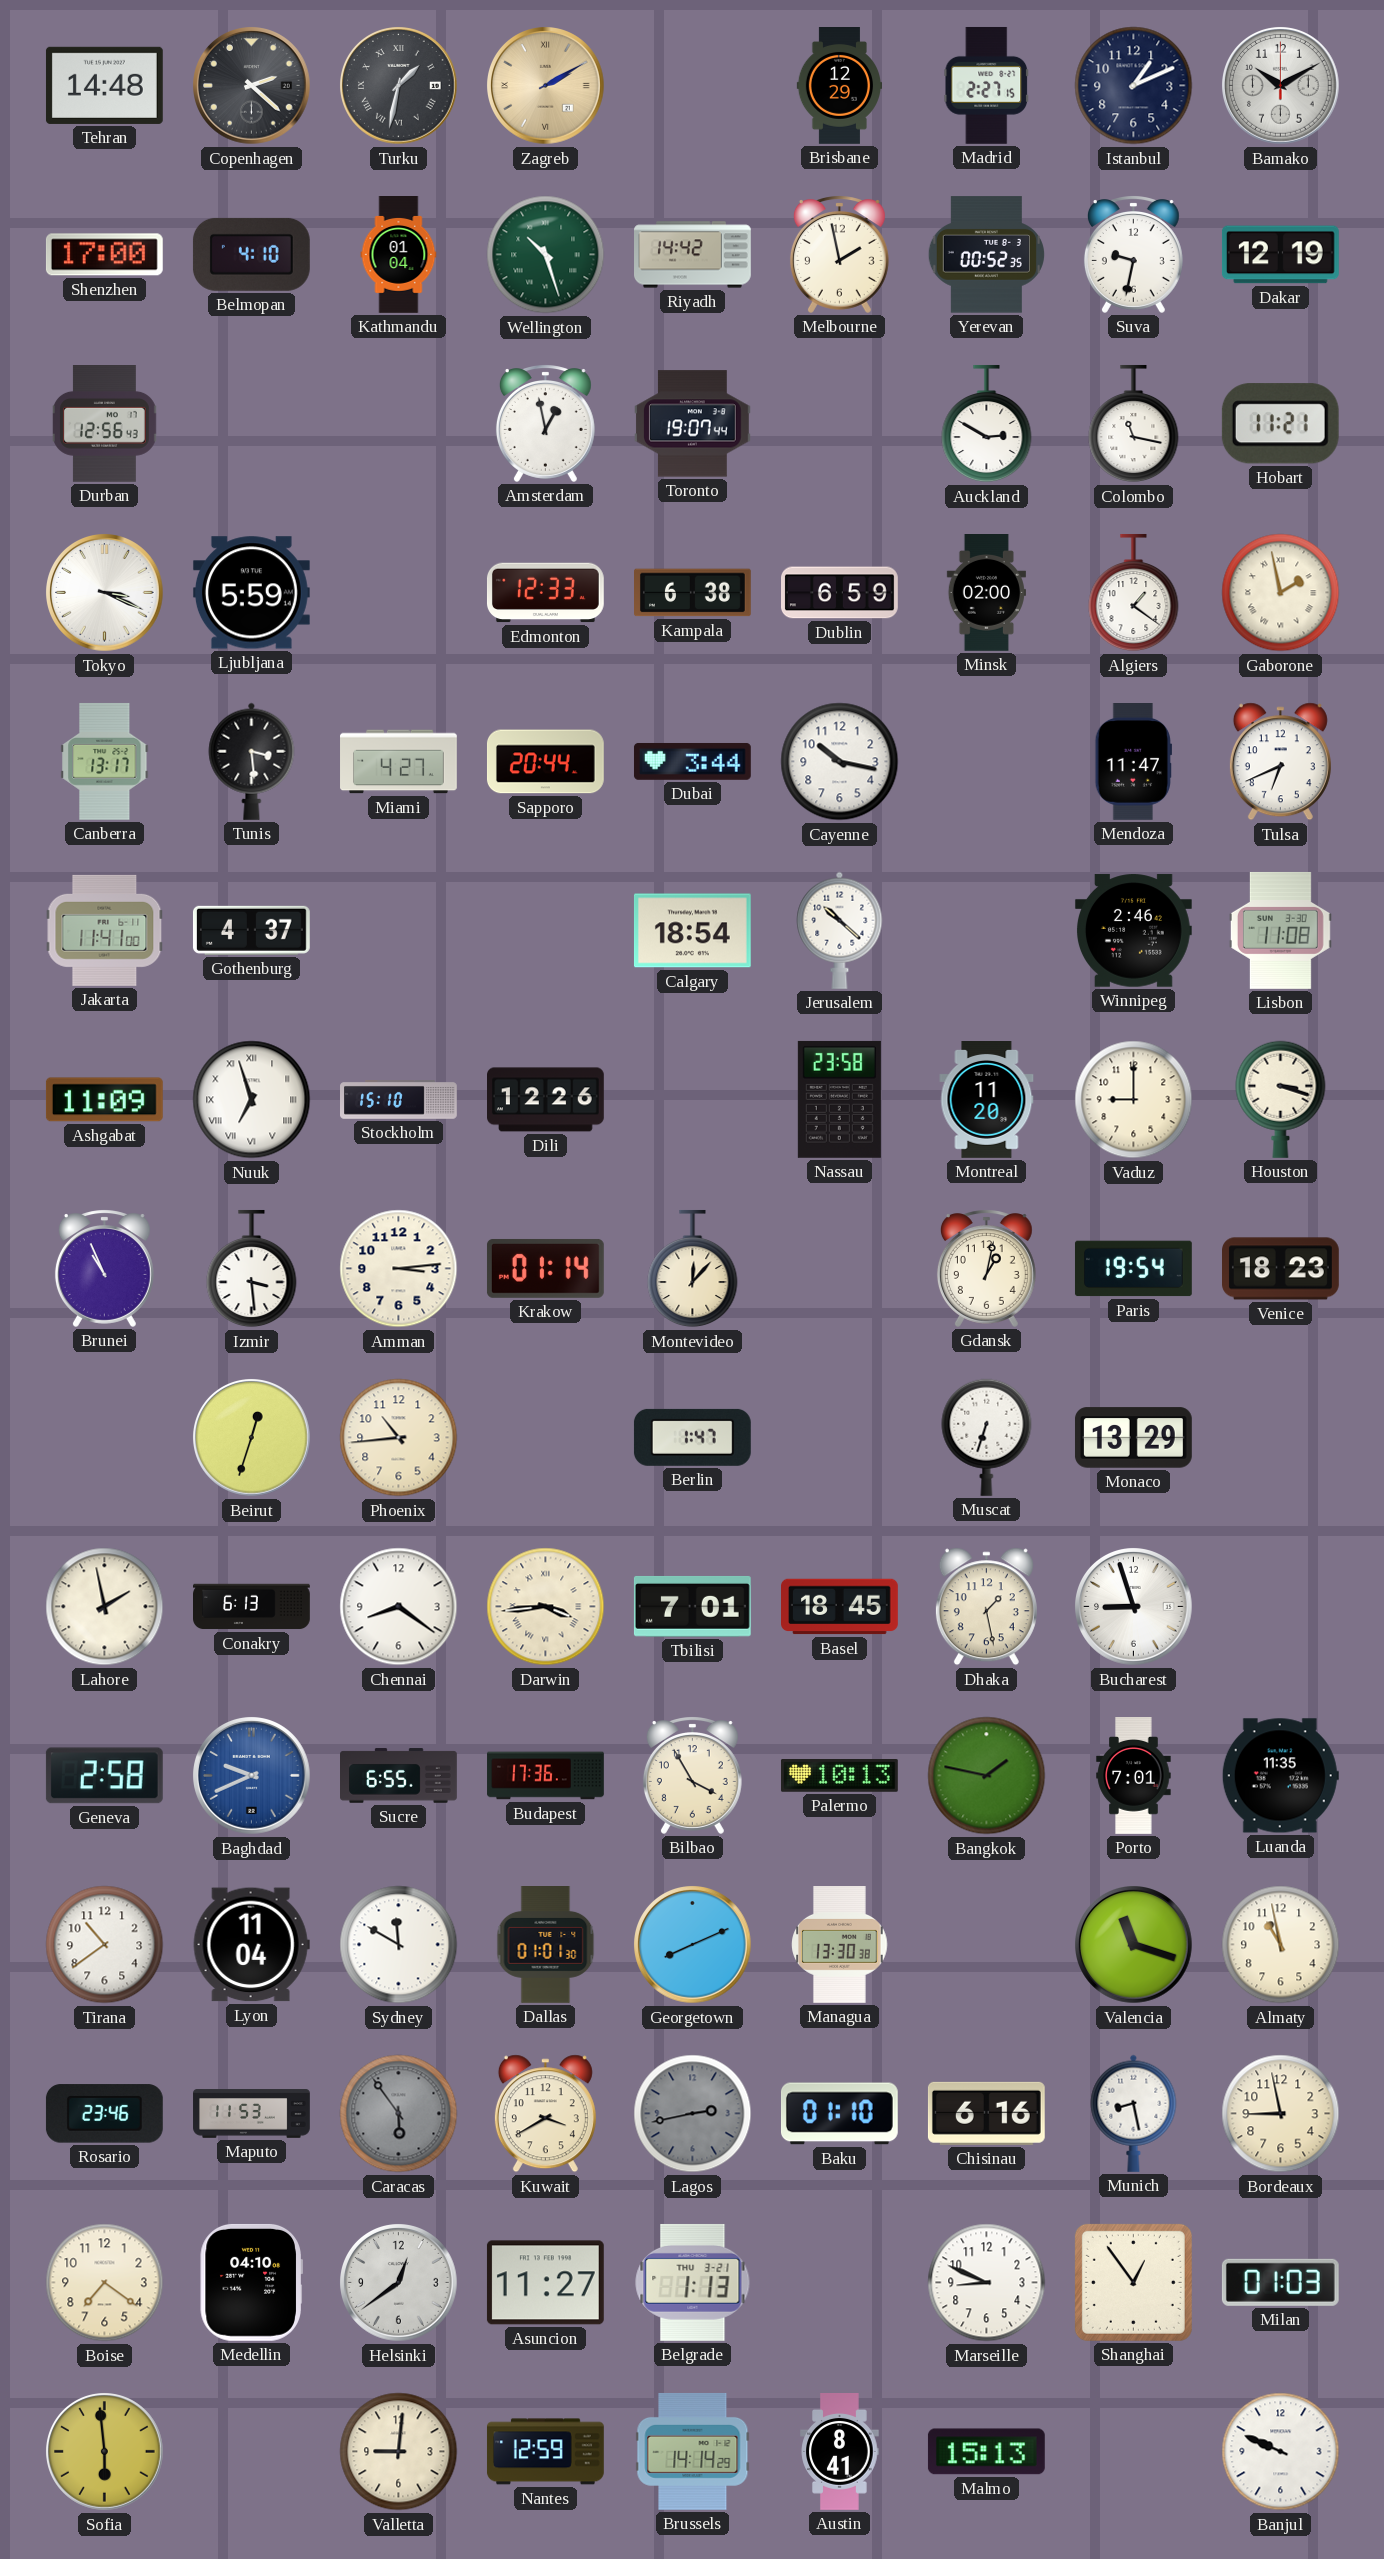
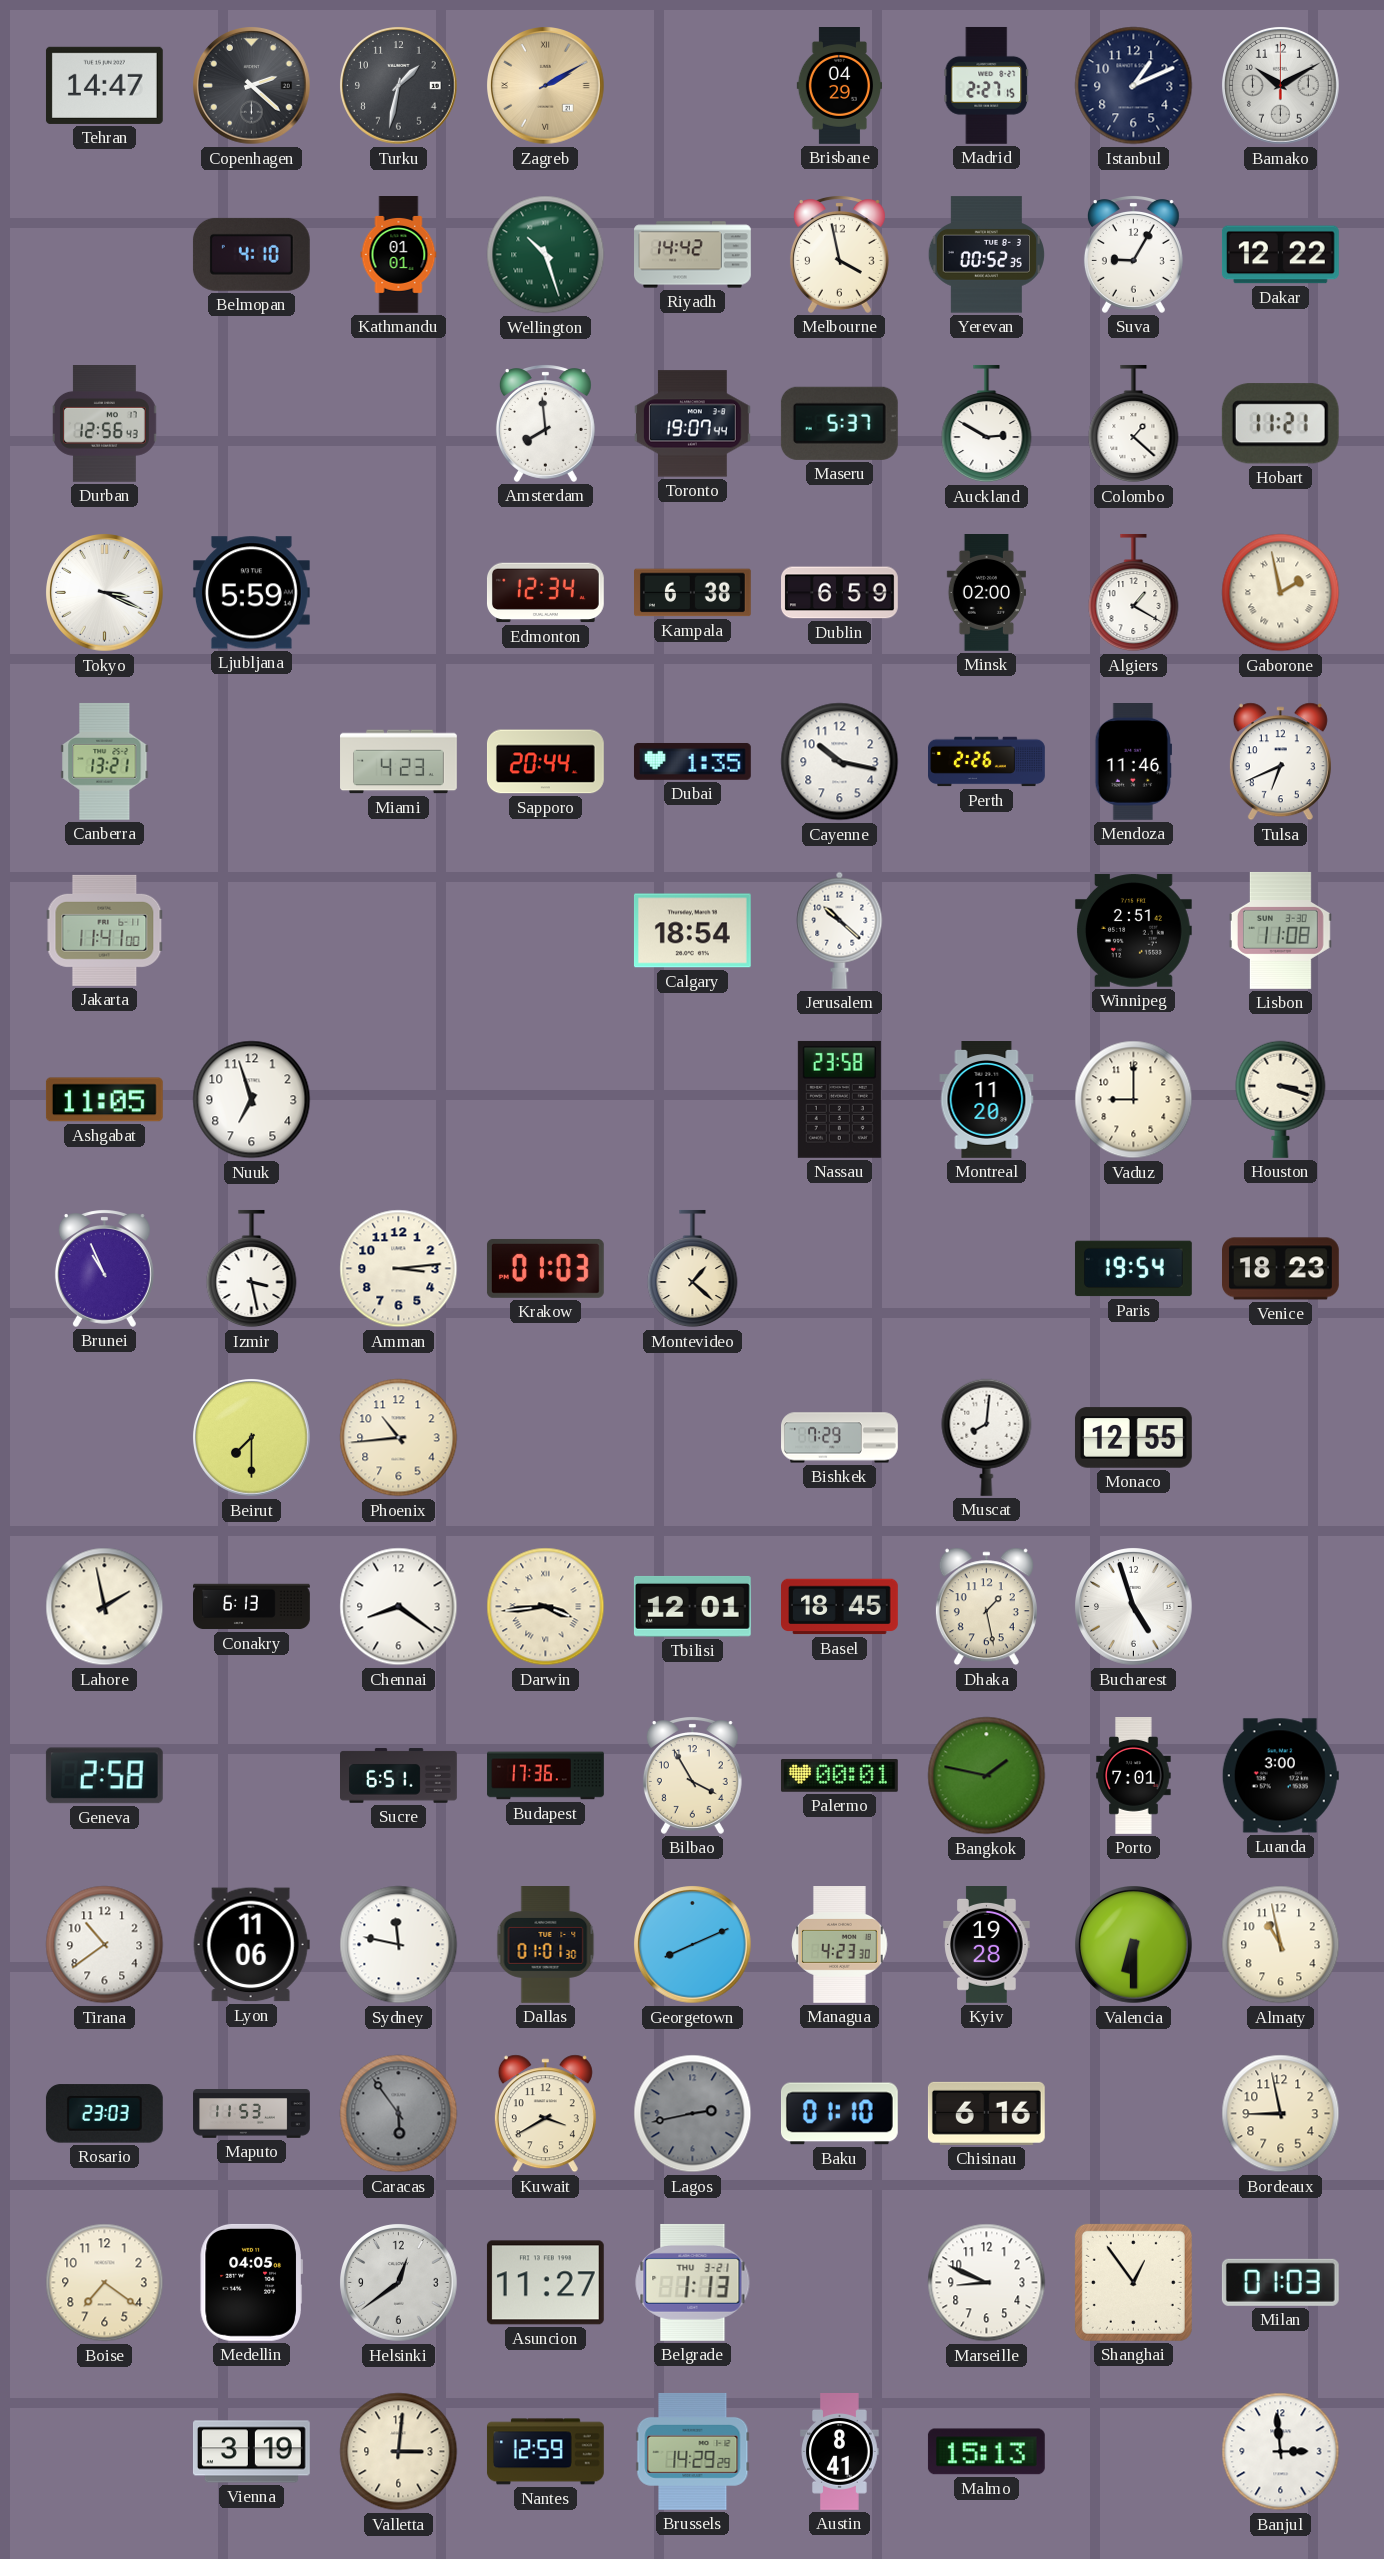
Tehran: 14:48 -> 14:47 (104, 85)
Turku numerals: Roman -> Arabic (399, 86)
Brisbane: 12:29 -> 04:29 (840, 86)
Shenzhen: 17:00 -> none (104, 255)
Kathmandu: 01:04 -> 01:01 (399, 255)
Melbourne: 1:58 -> 3:58 (839, 254)
Suva: 9:32 -> 9:05 (1133, 254)
Dakar: 12:19 -> 12:22 (1280, 255)
Amsterdam: 12:58 -> 7:59 (545, 423)
Maseru: none -> 5:37 (839, 423)
Colombo: 11:17 -> 1:22 (1134, 424)
Edmonton: 12:33 -> 12:34 (546, 593)
Algiers: 1:21 -> 1:20 (1134, 593)
Canberra: 13:17 -> 13:21 (105, 761)
Tunis: 3:29 -> none (252, 761)
Miami: 4:27 -> 4:23 (399, 762)
Dubai: 3:44 -> 1:35 (692, 761)
Perth: none -> 2:26 (987, 762)
Mendoza: 11:47 -> 11:46 (1133, 762)
Gothenburg: 4:37 -> none (251, 930)
Winnipeg: 2:46 -> 2:51 (1133, 931)
Ashgabat: 11:09 -> 11:05 (104, 1100)
Nuuk numerals: Roman -> Arabic (252, 1100)
Stockholm: 15:10 -> none (399, 1100)
Dili: 12:26 -> none (546, 1100)
Izmir: 3:29 -> 3:28 (252, 1269)
Krakow: 01:14 -> 01:03 (545, 1268)
Montevideo: 12:07 -> 1:22 (693, 1269)
Gdansk: 1:02 -> none (986, 1268)
Beirut: 12:33 -> 7:30 (252, 1438)
Berlin: 1:47 -> none (692, 1437)
Bishkek: none -> 7:29 (840, 1438)
Muscat: 6:33 -> 8:01 (987, 1437)
Monaco: 13:29 -> 12:55 (1134, 1438)
Tbilisi: 7:01 -> 12:01 (692, 1606)
Bucharest: 8:57 -> 4:57 (1134, 1607)
Baghdad: 9:41 -> none (252, 1776)
Sucre: 6:55 -> 6:51 (399, 1776)
Palermo: 10:13 -> 00:01 (839, 1776)
Luanda: 11:35 -> 3:00 (1280, 1776)
Lyon: 11:04 -> 11:06 (251, 1945)
Sydney: 11:50 -> 11:47 (399, 1945)
Managua: 13:30 -> 4:23 (840, 1945)
Kyiv: none -> 19:28 (987, 1945)
Valencia: 11:18 -> 6:30 (1134, 1945)
Rosario: 23:46 -> 23:03 (104, 2114)
Munich: 8:28 -> none (1134, 2113)
Medellin: 04:10 -> 04:05 (251, 2282)
Sofia: 5:59 -> none (105, 2452)
Vienna: none -> 3:19 (252, 2452)
Valletta: 9:01 -> 3:01 (399, 2452)
Brussels: 14:14 -> 14:29 (693, 2451)
Banjul: 9:49 -> 2:59 (1281, 2452)
